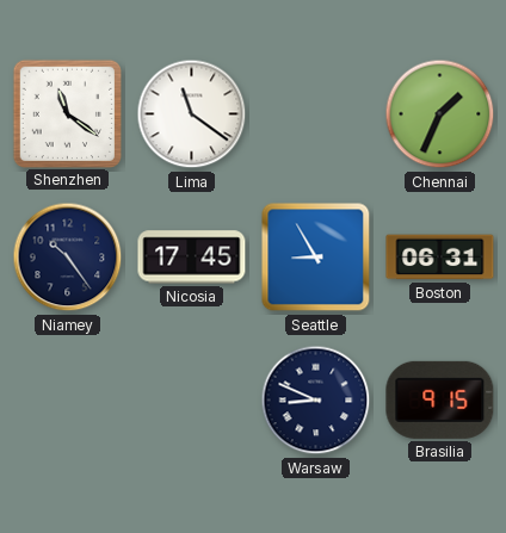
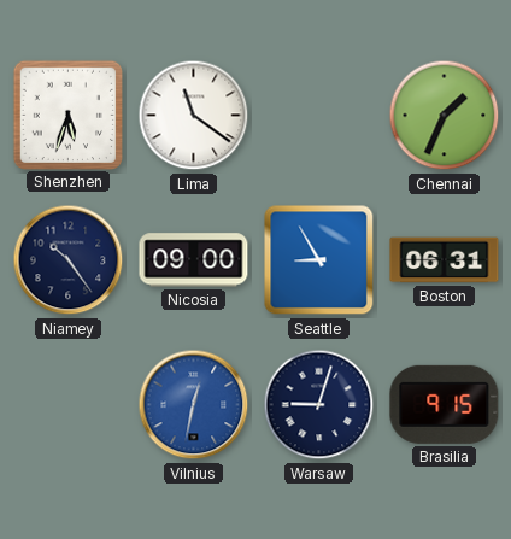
Shenzhen: 11:21 -> 5:33 (67, 115)
Nicosia: 17:45 -> 09:00 (194, 260)
Vilnius: none -> 12:32 (194, 405)
Warsaw: 8:49 -> 9:03 (319, 405)
